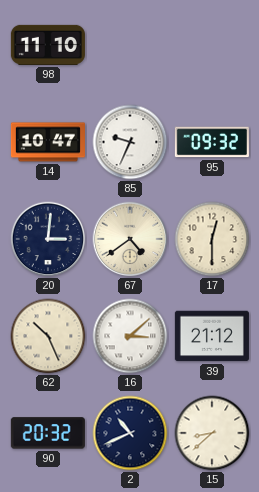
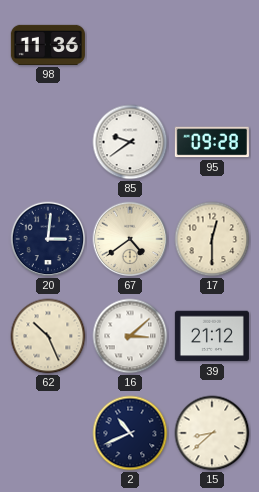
98: 11:10 -> 11:36 (48, 45)
14: 10:47 -> none (48, 142)
85: 9:34 -> 9:39 (130, 142)
95: 09:32 -> 09:28 (212, 142)
90: 20:32 -> none (48, 433)
